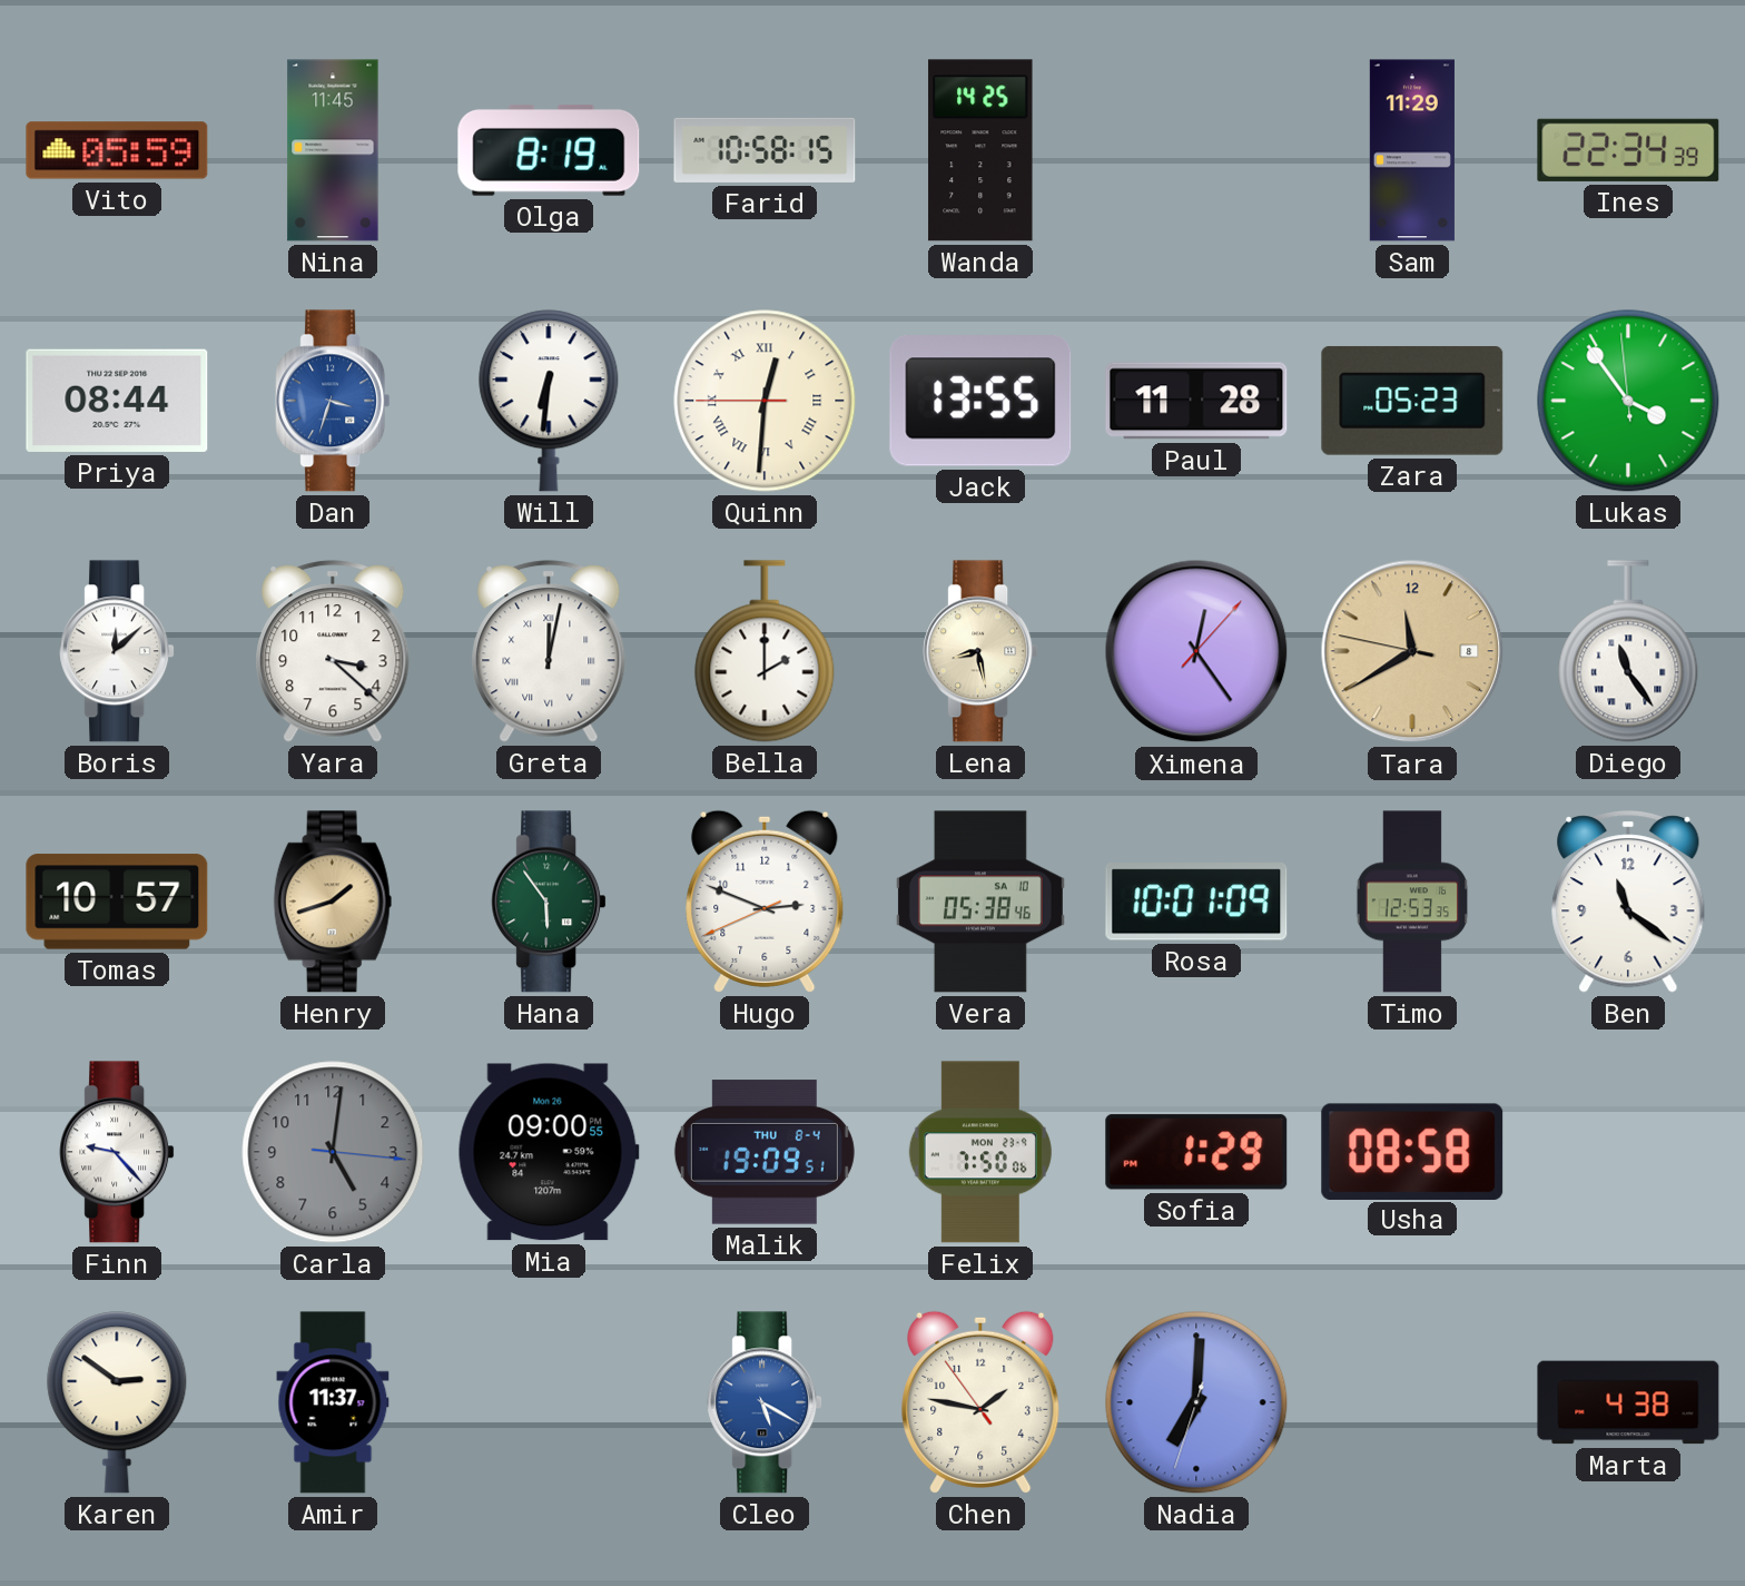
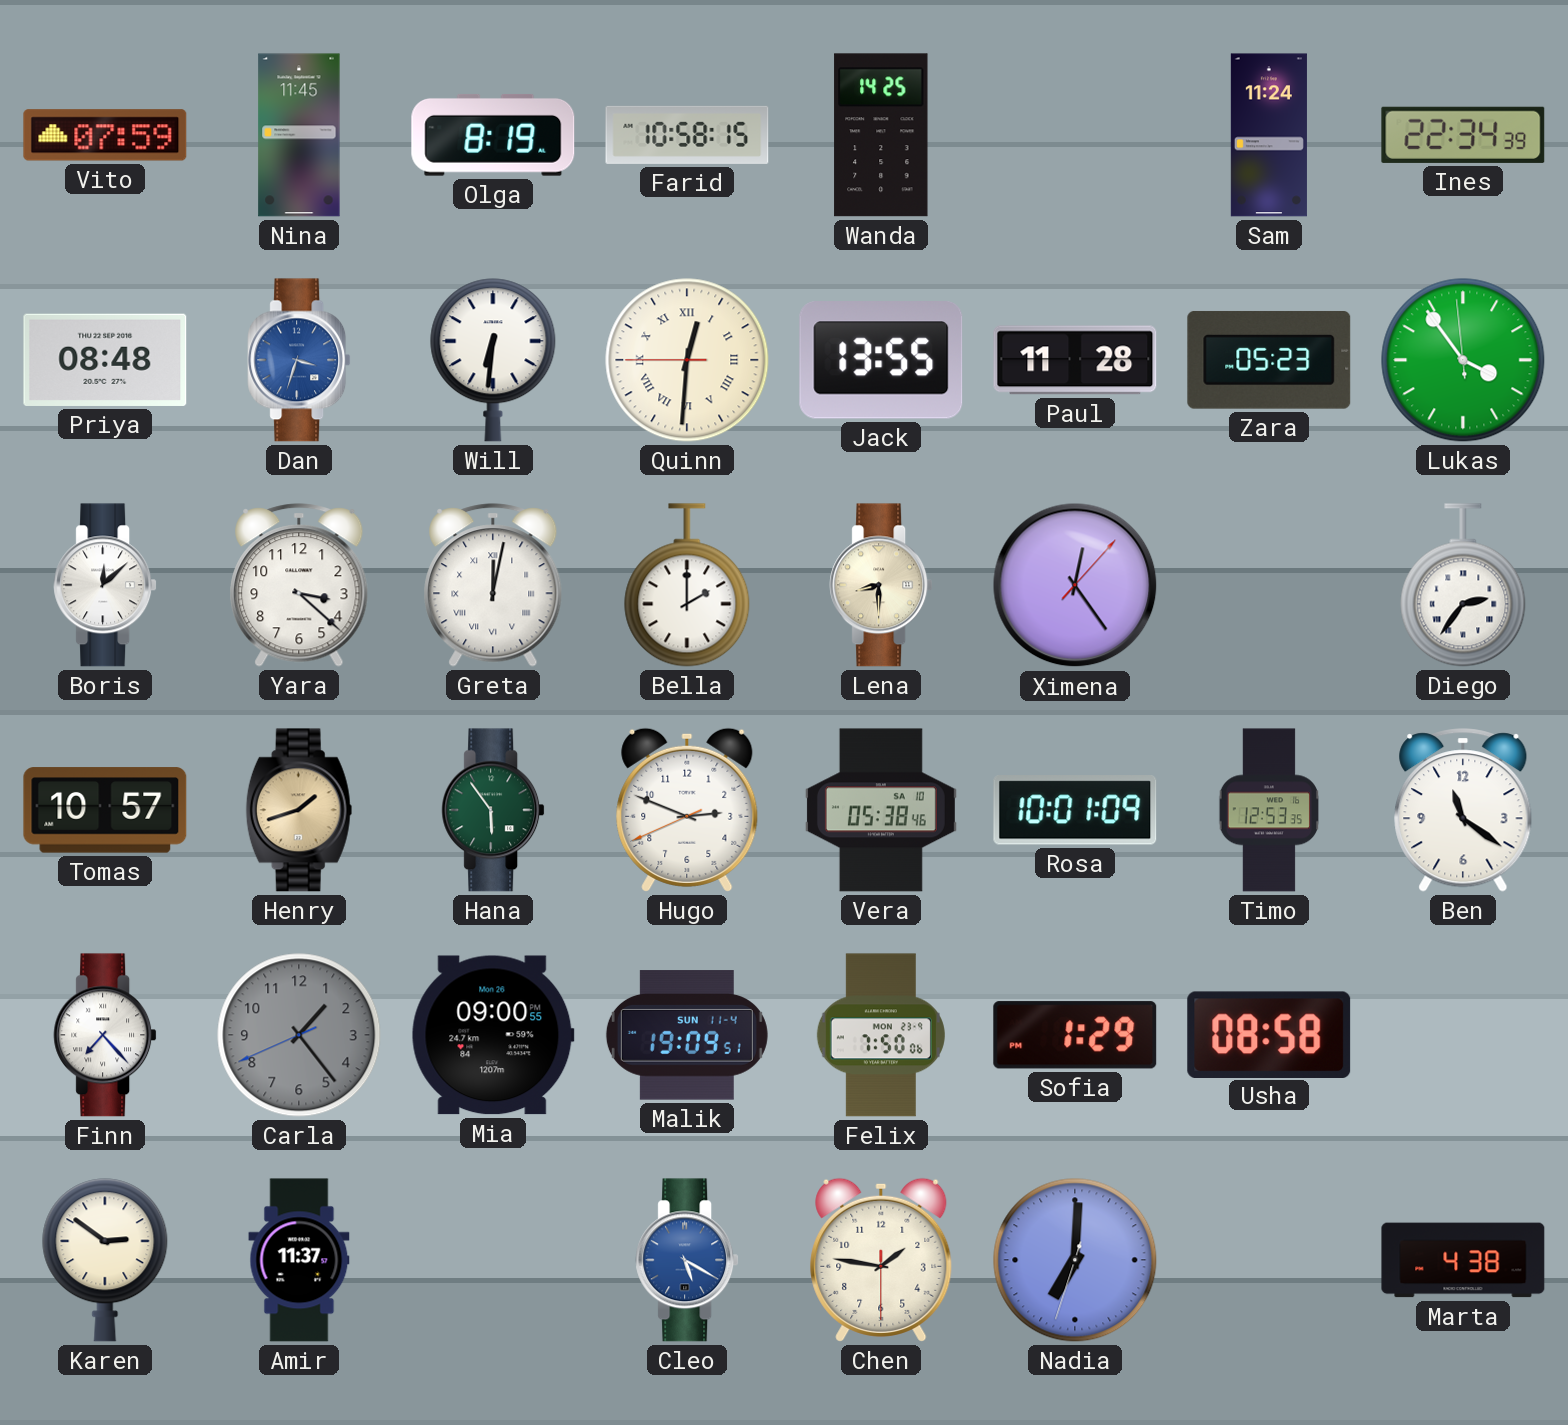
Vito: 05:59 -> 07:59 (105, 135)
Sam: 11:29 -> 11:24 (1269, 135)
Priya: 08:44 -> 08:48 (105, 360)
Lena: 8:28 -> 8:30 (881, 585)
Tara: 11:39 -> none (1412, 651)
Diego: 11:24 -> 2:36 (1463, 585)
Finn: 9:23 -> 7:23 (105, 1035)
Carla: 5:01 -> 1:23 (299, 1035)
Malik date: THU 8-4 -> SUN 11-4 (687, 1035)
Chen: 1:46:54 -> 1:46:30 (881, 1260)
